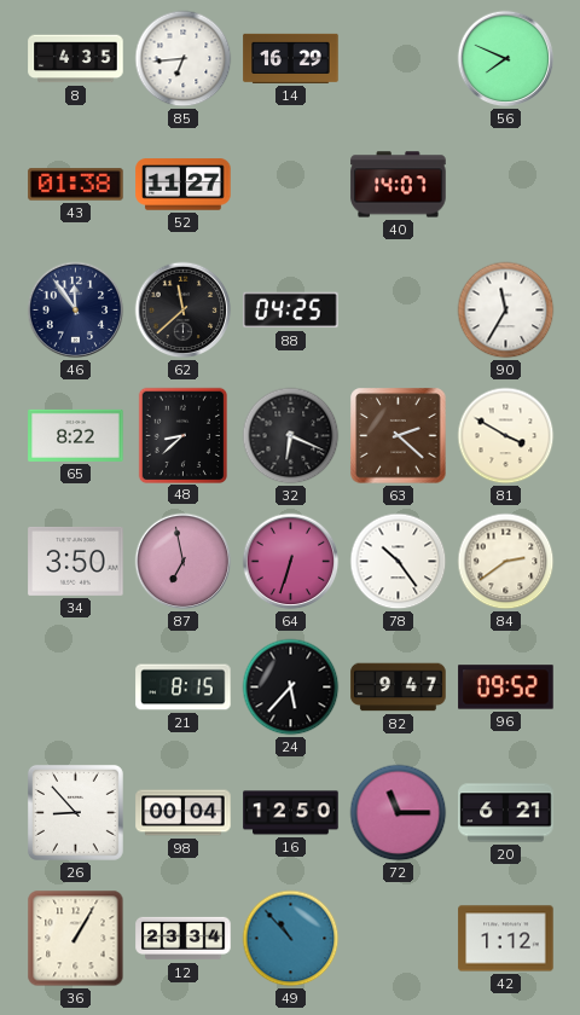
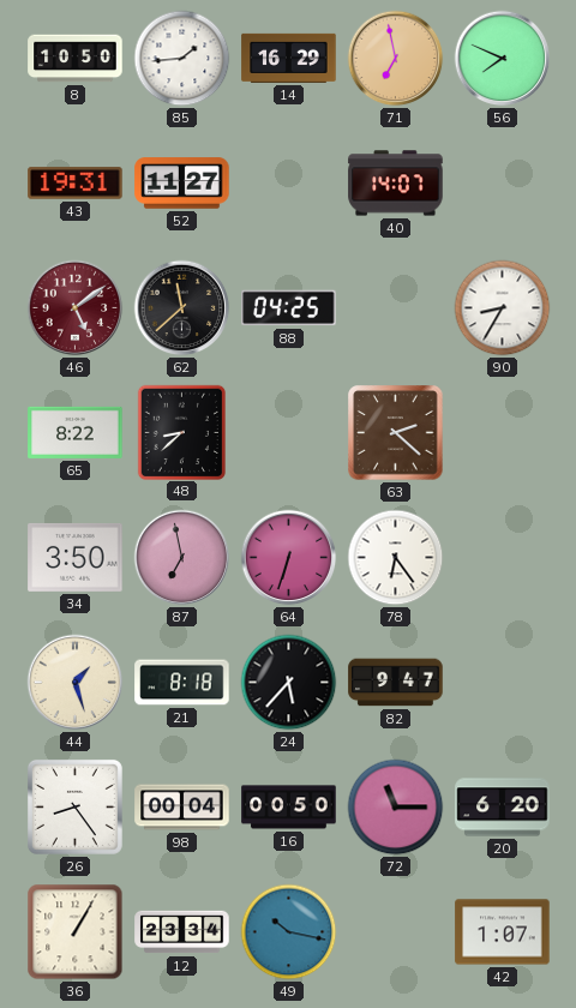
8: 4:35 -> 10:50 (76, 59)
85: 6:44 -> 1:44 (182, 59)
71: none -> 6:58 (396, 59)
43: 01:38 -> 19:31 (76, 184)
46: 11:54 -> 5:09 (76, 308)
46 dial: navy -> burgundy (76, 308)
90: 11:35 -> 8:35 (503, 308)
32: 6:19 -> none (291, 436)
81: 3:50 -> none (506, 436)
78: 10:24 -> 6:24 (396, 558)
84: 2:39 -> none (506, 562)
44: none -> 1:27 (76, 683)
21: 8:15 -> 8:18 (182, 683)
96: 09:52 -> none (506, 688)
26: 8:53 -> 8:24 (74, 806)
16: 12:50 -> 00:50 (289, 808)
20: 6:21 -> 6:20 (503, 808)
49: 10:53 -> 10:17 (289, 932)
42: 1:12 -> 1:07 (503, 932)
